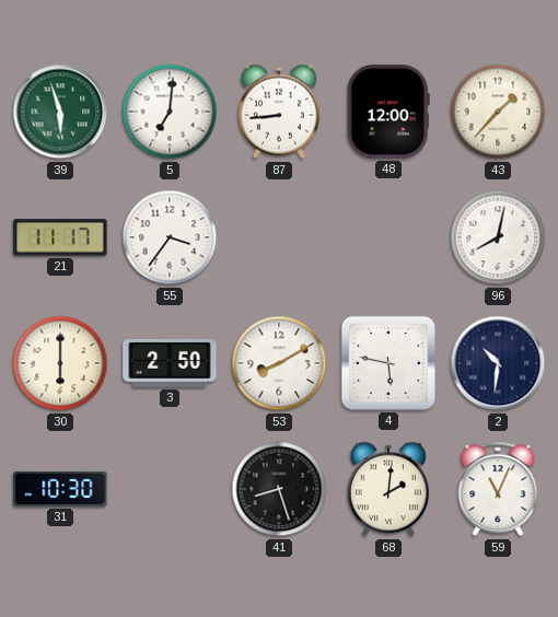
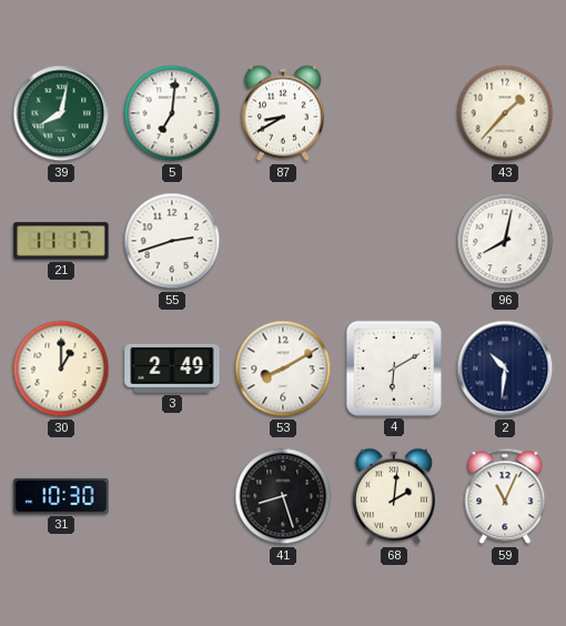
39: 5:57 -> 8:02 (61, 113)
87: 8:44 -> 8:40 (283, 113)
48: 12:00 -> none (388, 112)
55: 3:36 -> 2:42 (172, 241)
30: 6:00 -> 1:00 (61, 368)
3: 2:50 -> 2:49 (172, 368)
4: 5:47 -> 6:10 (394, 368)
